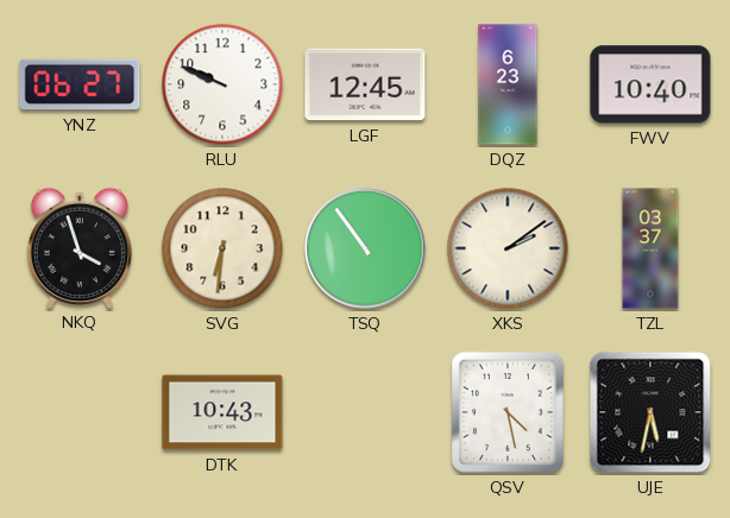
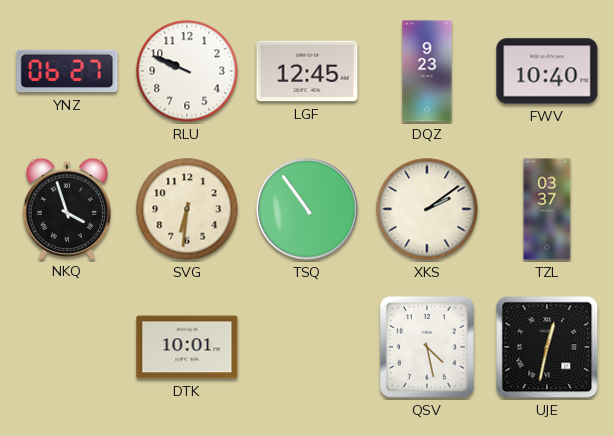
DQZ: 6:23 -> 9:23 (427, 71)
DTK: 10:43 -> 10:01 (187, 347)
UJE: 5:32 -> 12:32 (547, 347)
